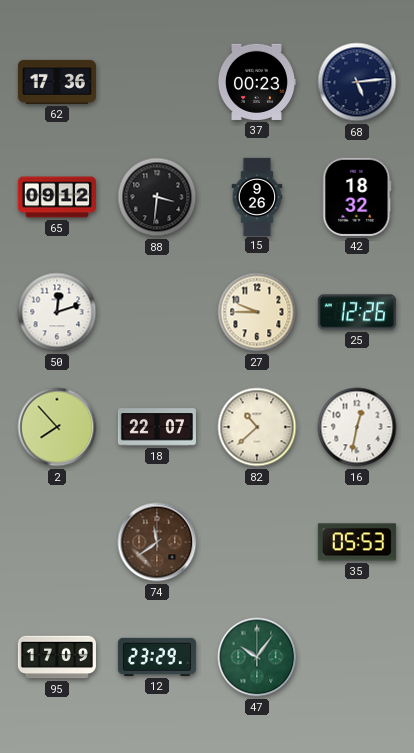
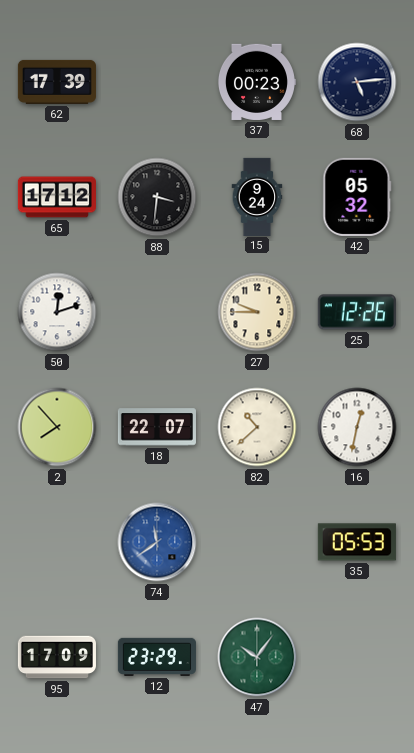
62: 17:36 -> 17:39 (57, 82)
65: 09:12 -> 17:12 (57, 197)
15: 9:26 -> 9:24 (257, 196)
42: 18:32 -> 05:32 (357, 197)
74 dial: brown -> blue (157, 542)
